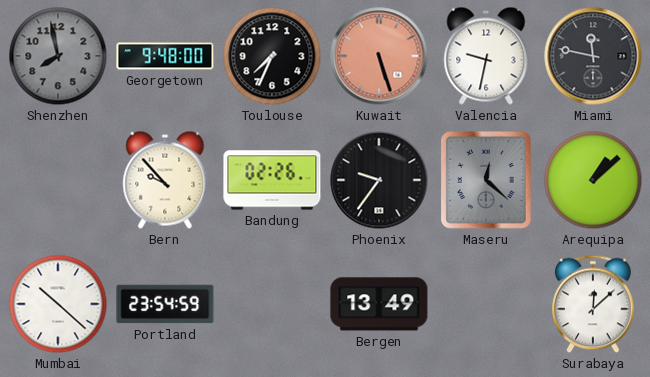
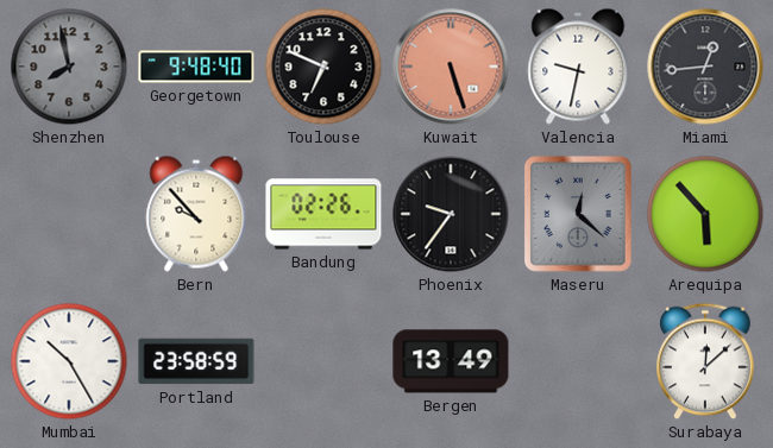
Georgetown: 9:48:00 -> 9:48:40 (196, 67)
Toulouse: 7:34 -> 6:49 (323, 67)
Miami: 11:47 -> 12:44 (705, 67)
Arequipa: 1:08 -> 5:53 (705, 214)
Mumbai: 10:22 -> 10:25 (69, 361)
Portland: 23:54 -> 23:58 (196, 361)
